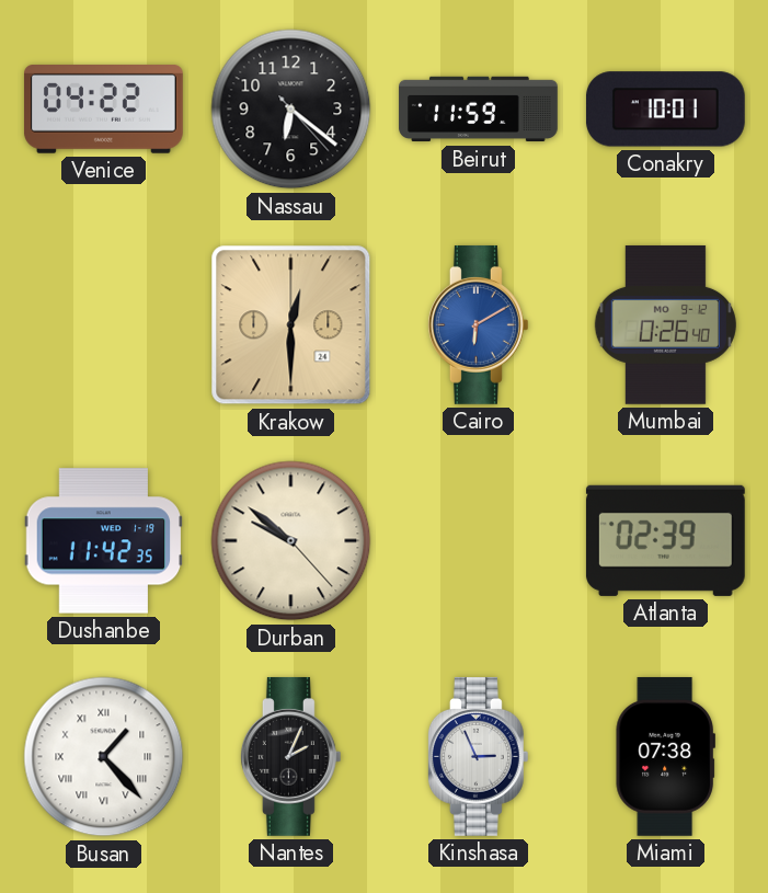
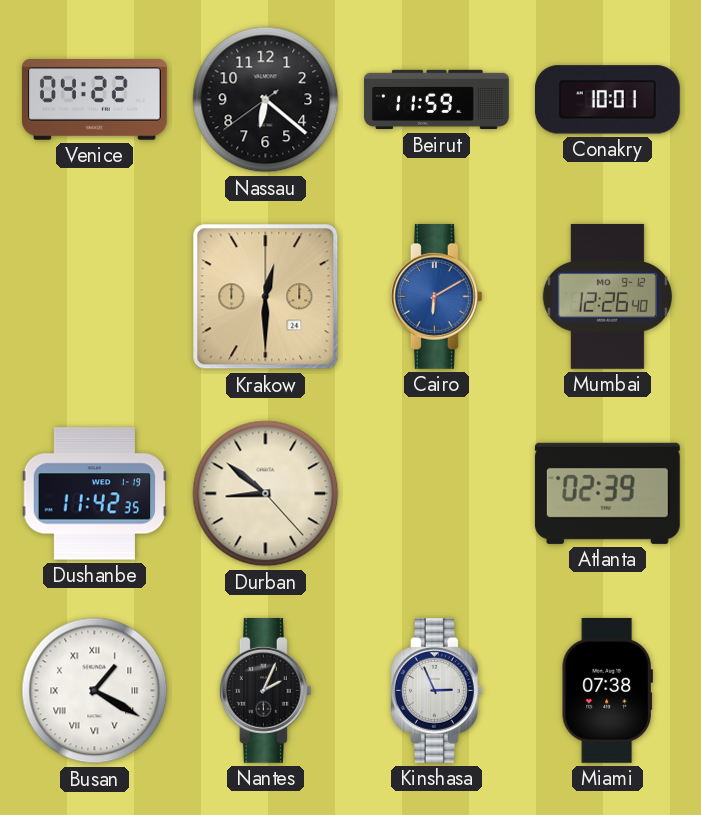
Nassau: 6:21:23 -> 6:21:39 (266, 100)
Mumbai: 0:26 -> 12:26 (607, 296)
Durban: 9:51 -> 8:51 (266, 494)
Busan: 1:23 -> 1:20 (95, 691)
